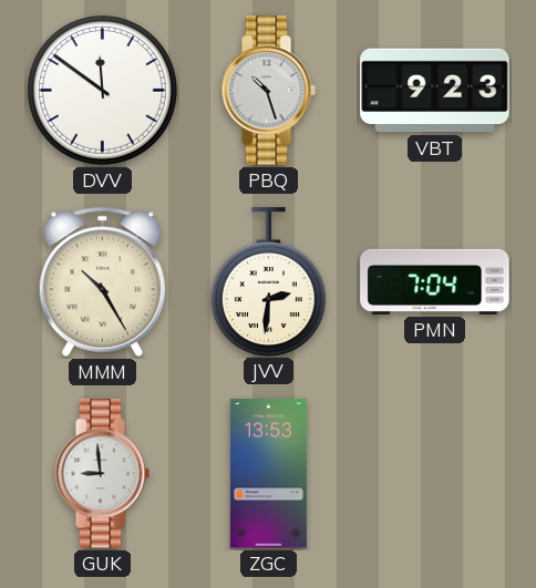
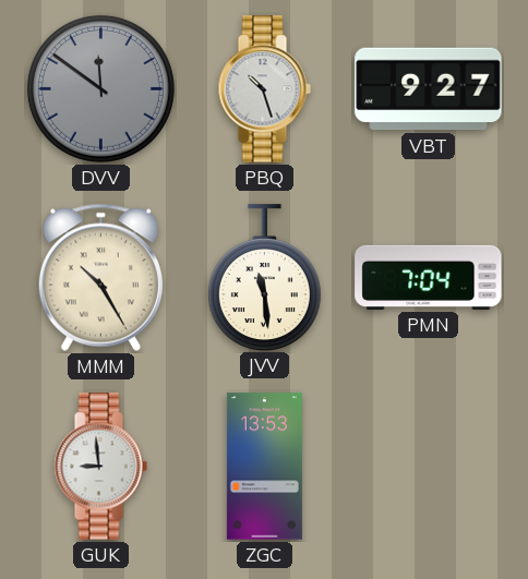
DVV dial: white -> grey (100, 88)
VBT: 9:23 -> 9:27 (429, 89)
JVV: 2:31 -> 11:29 (264, 277)
